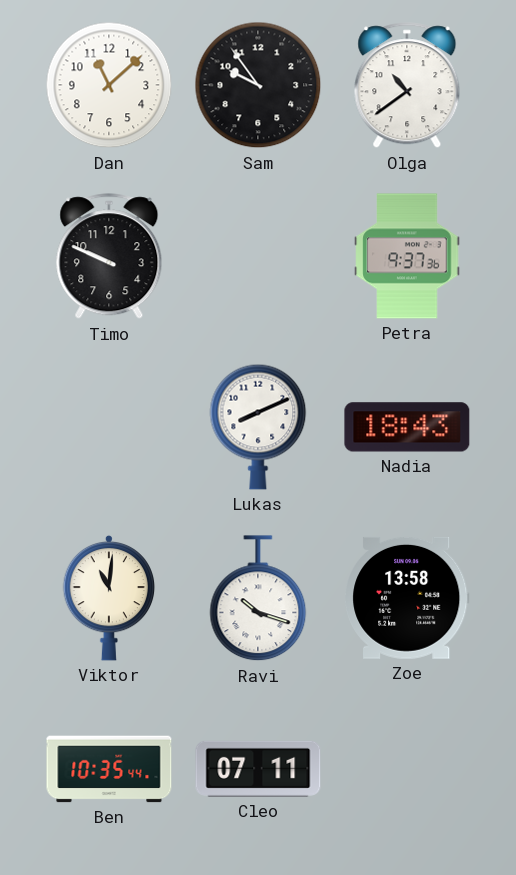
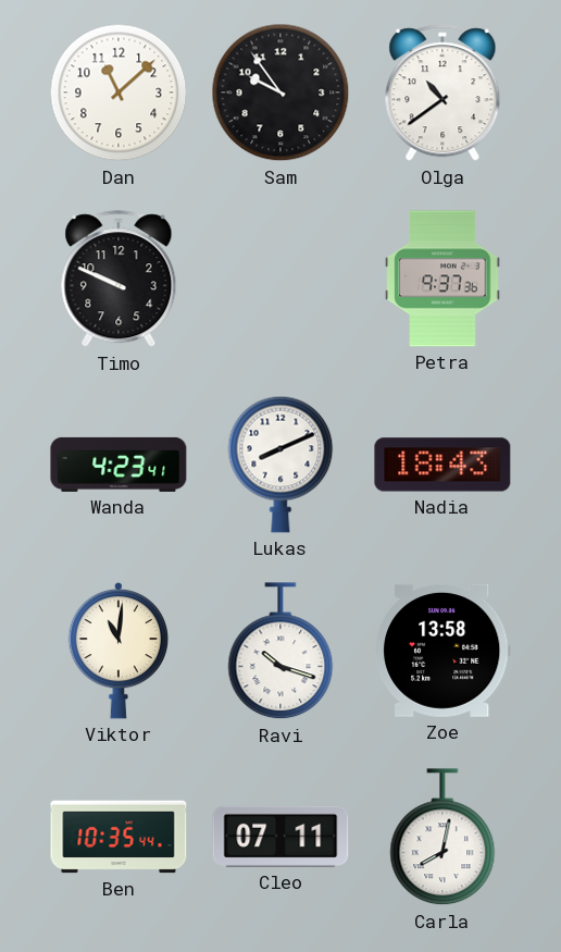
Wanda: none -> 4:23 (119, 465)
Carla: none -> 8:02 (442, 838)
